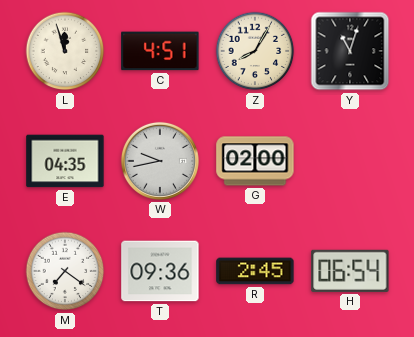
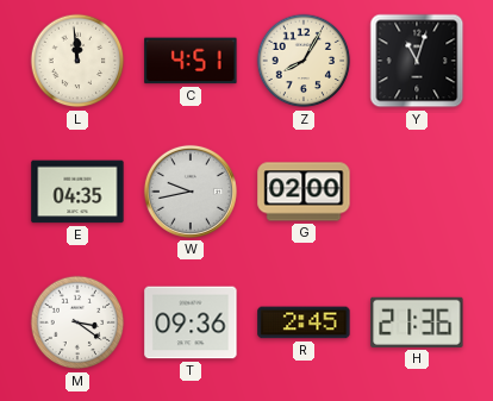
L: 11:57 -> 11:59 (77, 61)
M: 7:21 -> 3:21 (77, 322)
H: 06:54 -> 21:36 (417, 322)
